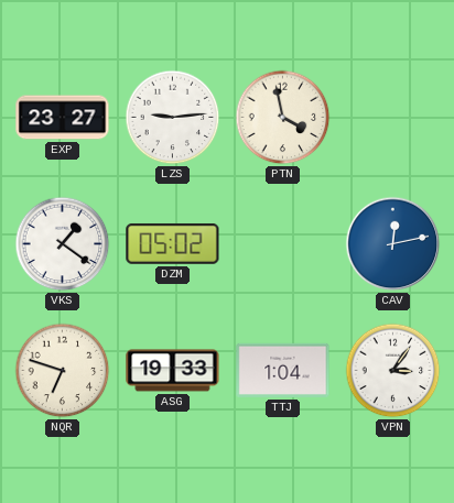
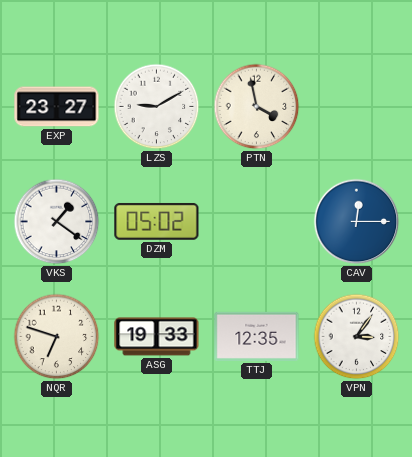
LZS: 9:14 -> 9:10 (157, 107)
CAV: 12:13 -> 12:15 (357, 222)
TTJ: 1:04 -> 12:35 (257, 336)
